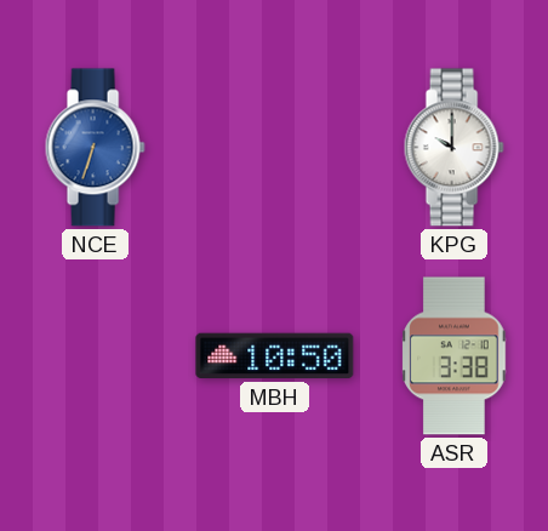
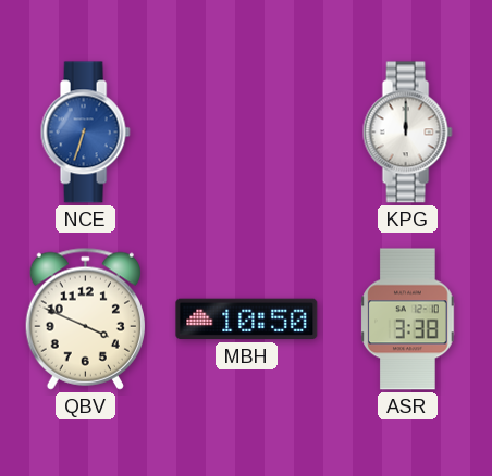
KPG: 10:00 -> 12:00 (407, 133)
QBV: none -> 3:49 (85, 318)
